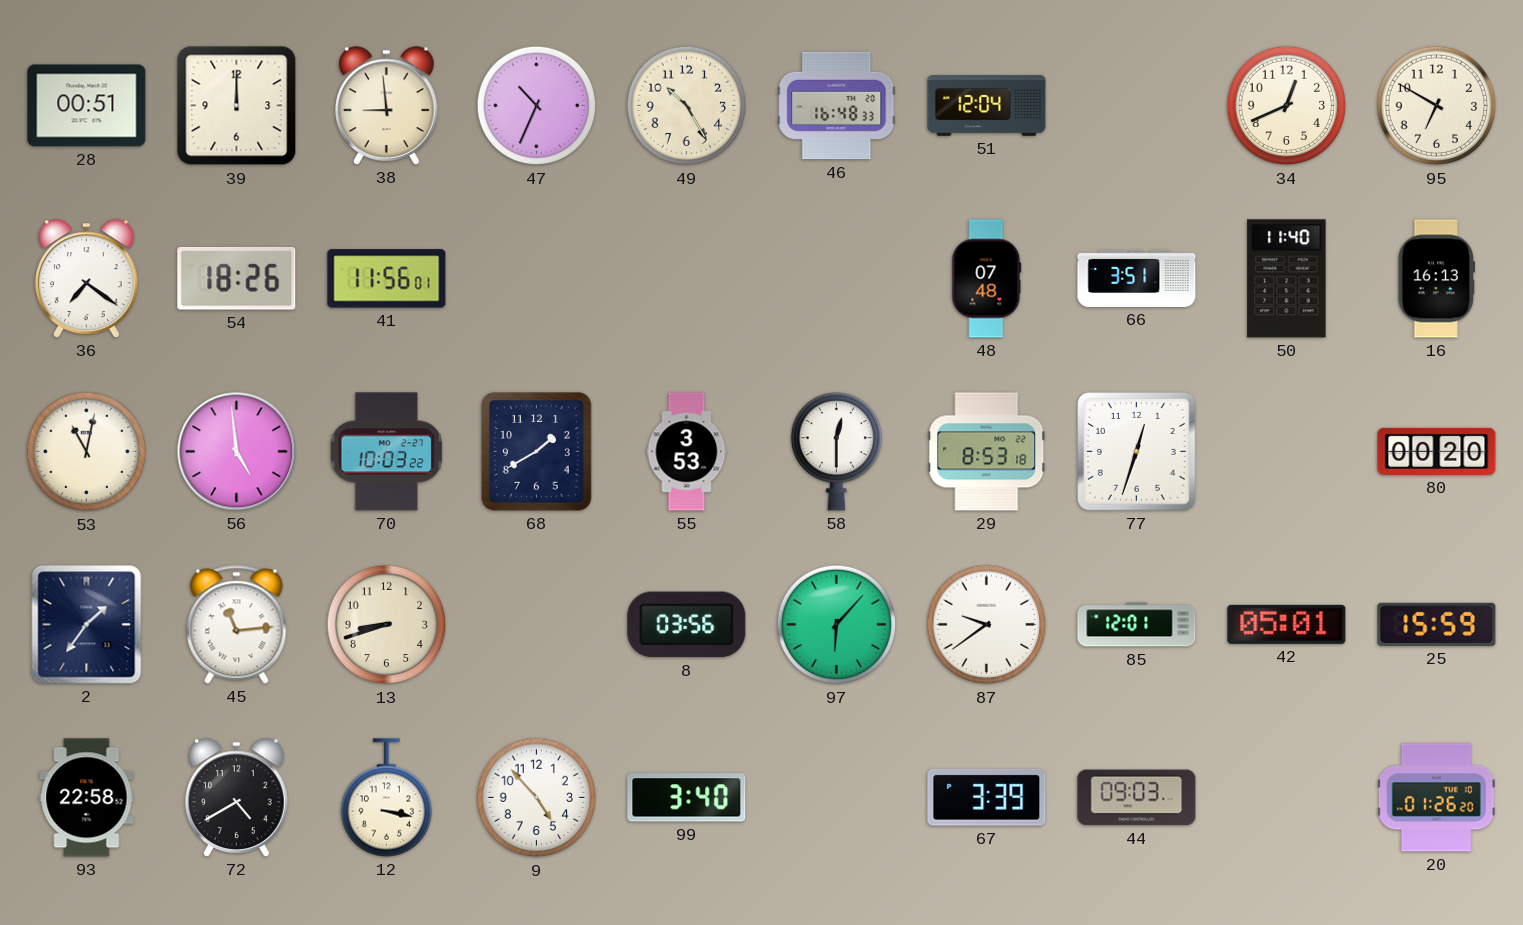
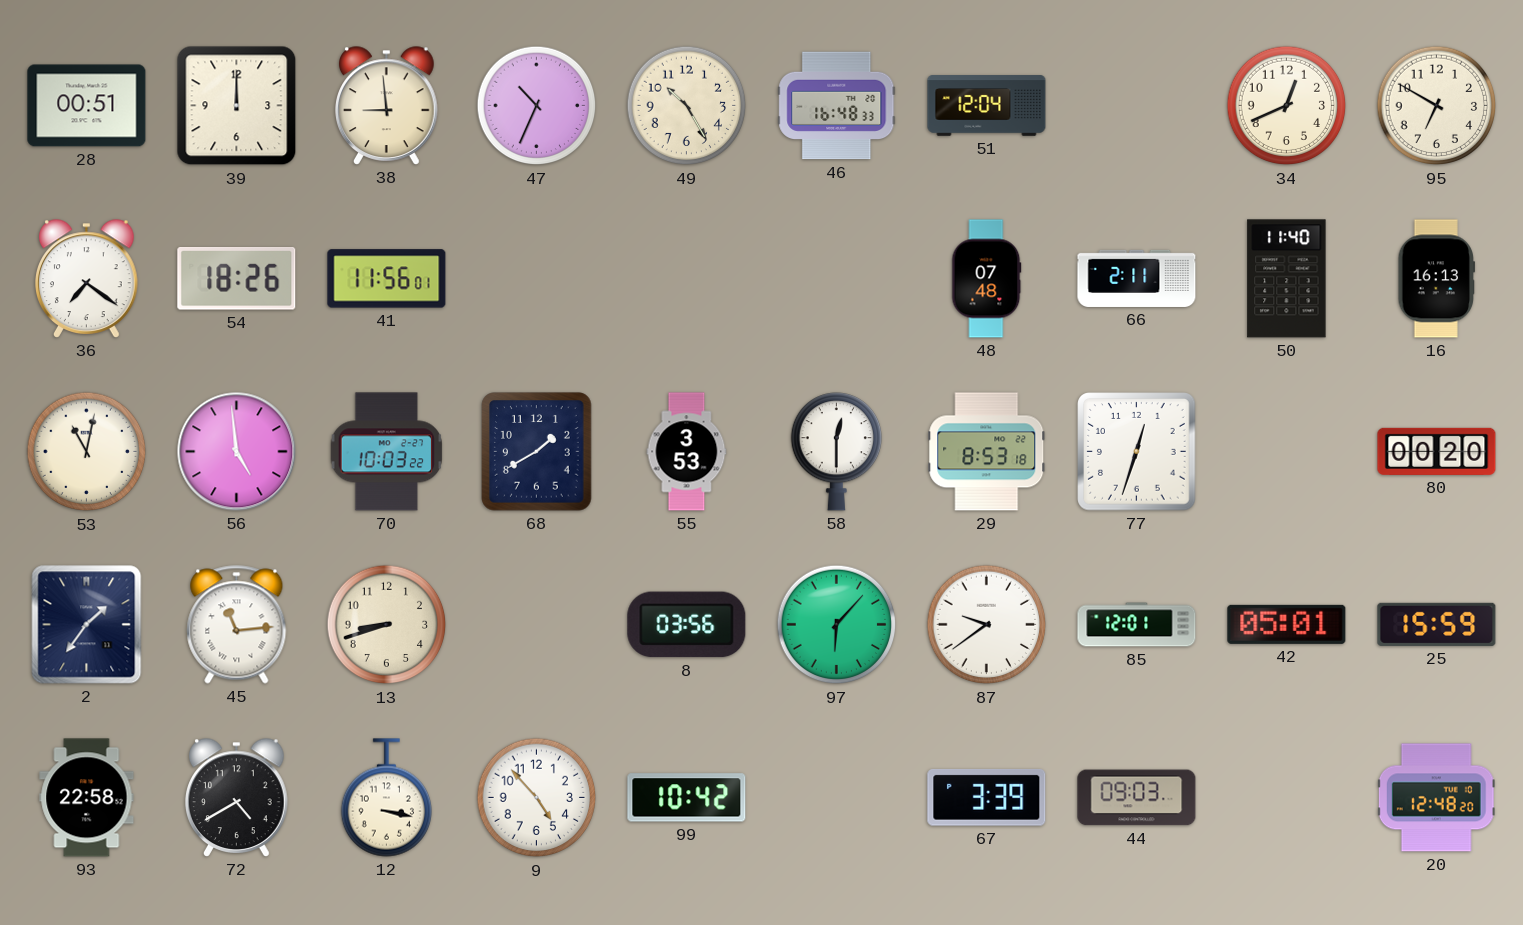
66: 3:51 -> 2:11 (1137, 278)
99: 3:40 -> 10:42 (687, 798)
20: 01:26 -> 12:48 (1436, 798)
